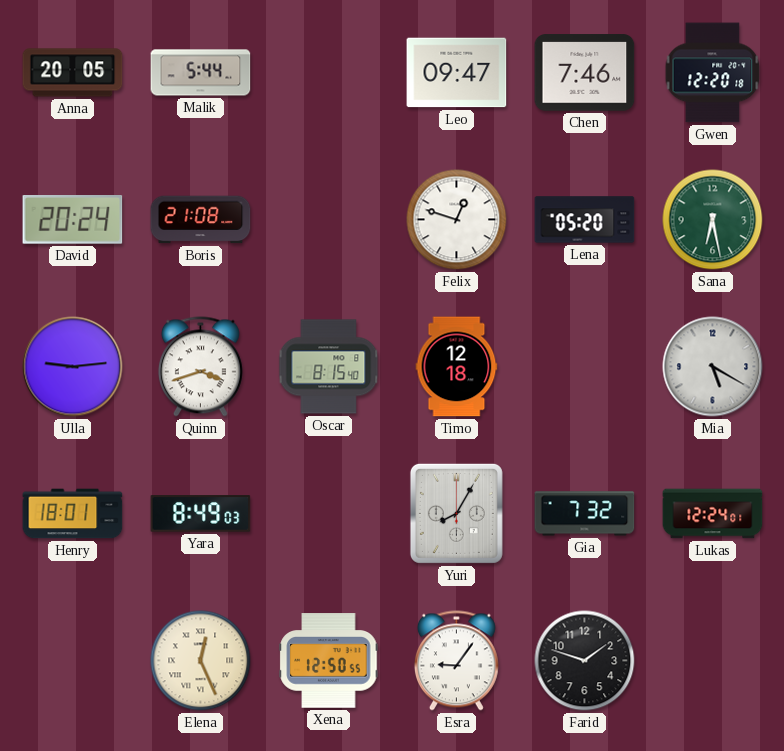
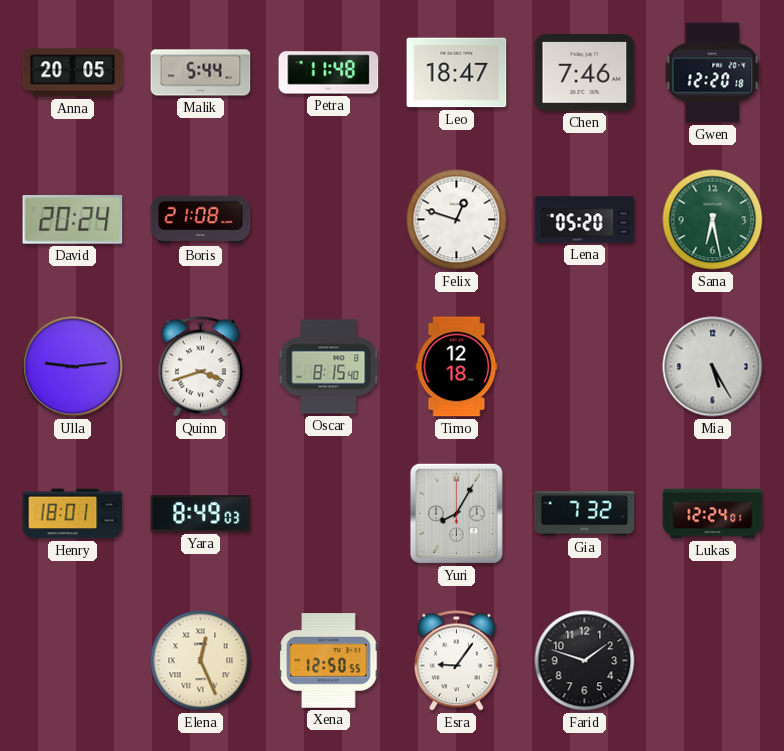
Petra: none -> 11:48 (329, 73)
Leo: 09:47 -> 18:47 (457, 73)
Mia: 5:20 -> 5:25 (713, 367)
